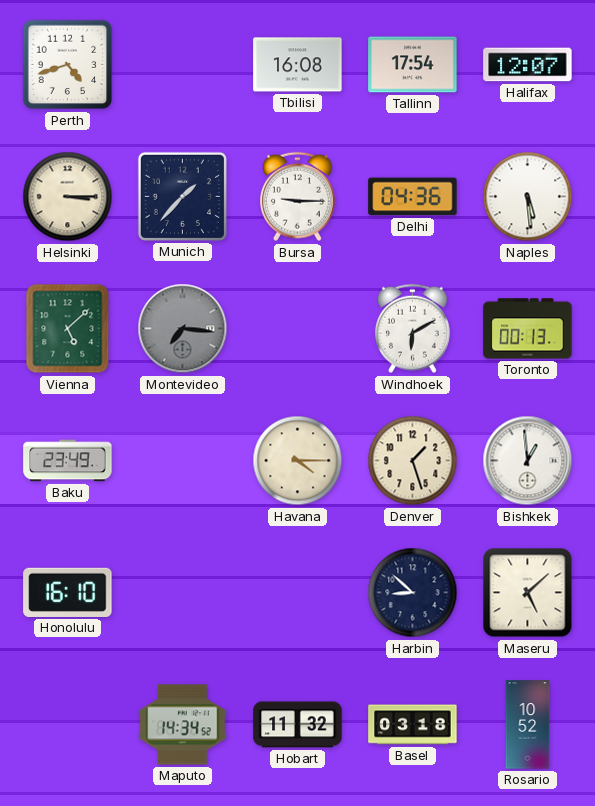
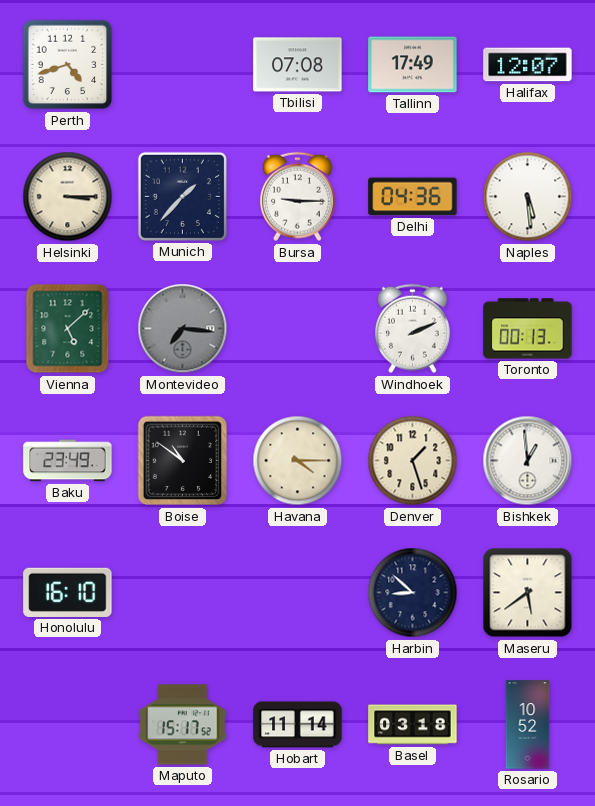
Tbilisi: 16:08 -> 07:08 (298, 65)
Tallinn: 17:54 -> 17:49 (413, 65)
Windhoek: 6:10 -> 2:11 (412, 329)
Boise: none -> 10:51 (183, 461)
Maseru: 5:08 -> 5:39 (528, 593)
Maputo: 14:34 -> 15:17 (183, 725)
Hobart: 11:32 -> 11:14 (298, 725)
